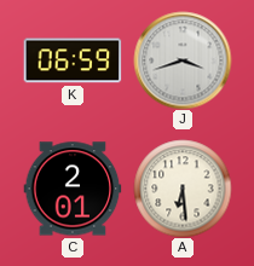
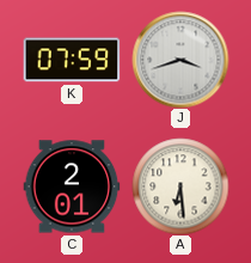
K: 06:59 -> 07:59 (72, 60)
